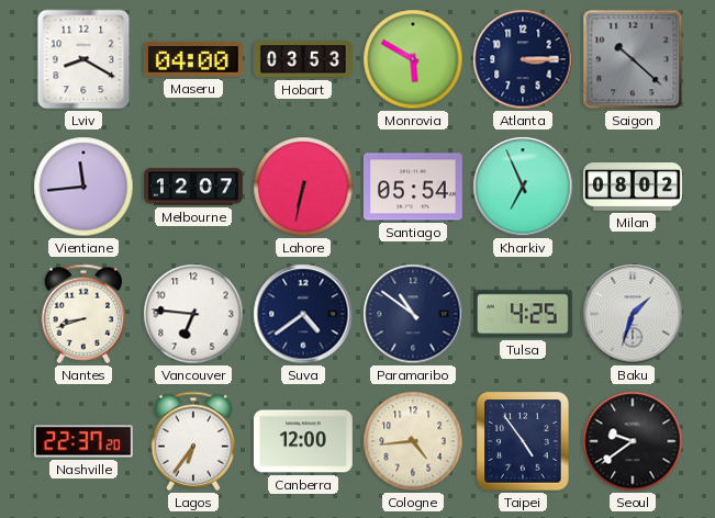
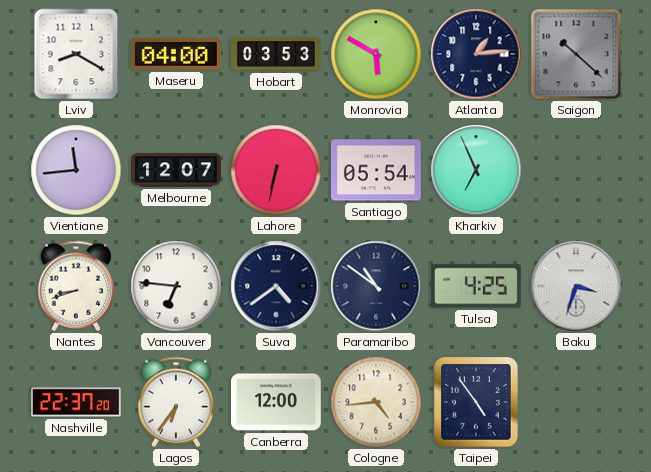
Atlanta: 3:15 -> 1:14 (476, 54)
Milan: 08:02 -> none (634, 188)
Baku: 1:33 -> 3:33 (576, 286)
Seoul: 9:39 -> none (633, 441)
